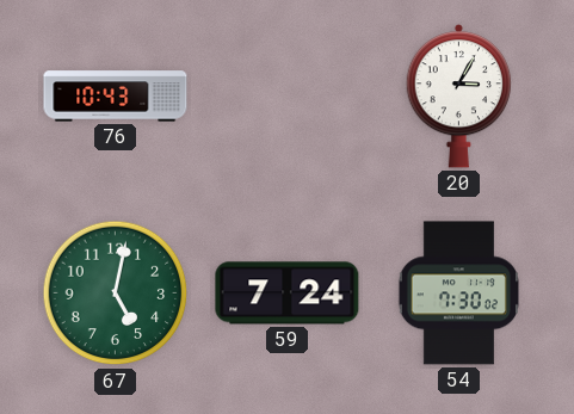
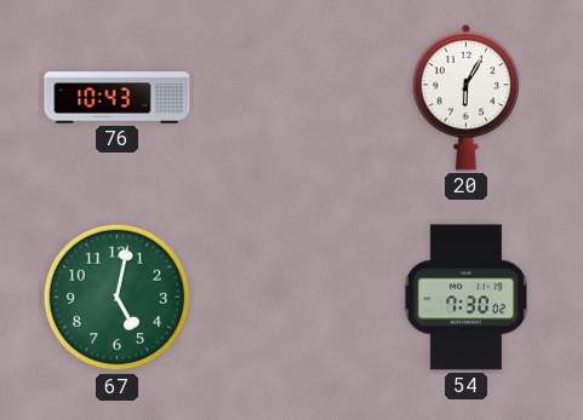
20: 3:05 -> 6:05 (465, 98)
59: 7:24 -> none (288, 293)
